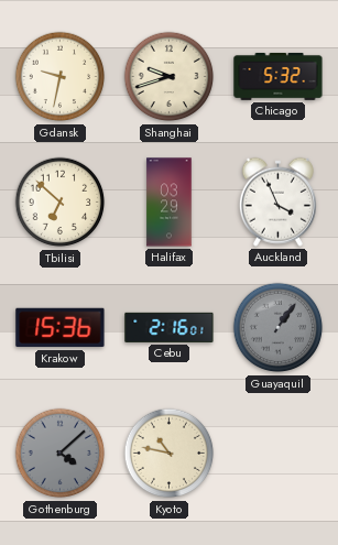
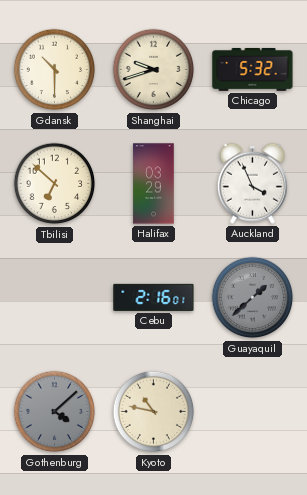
Gdansk: 9:32 -> 10:30 (55, 70)
Krakow: 15:36 -> none (61, 328)
Guayaquil: 1:06 -> 1:38 (253, 298)
